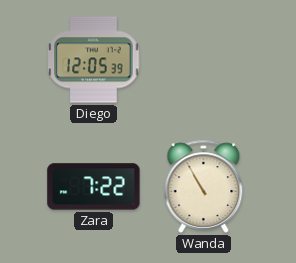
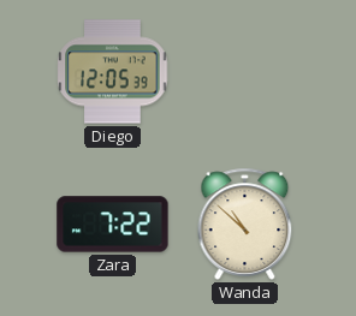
Wanda: 10:55 -> 10:52 (245, 223)
